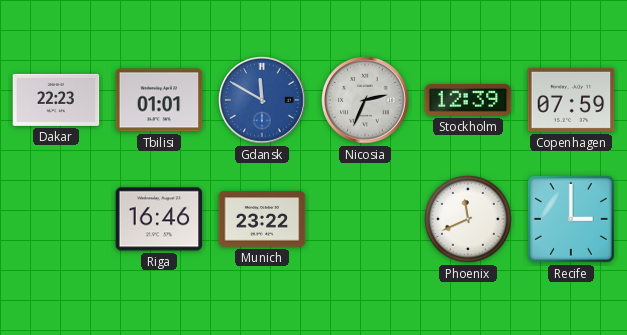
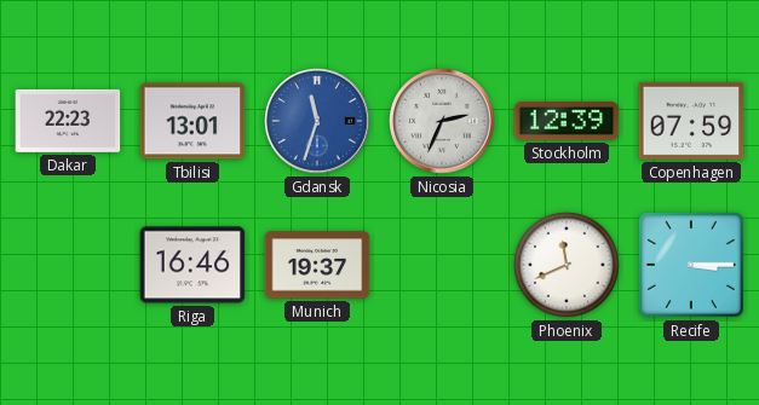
Tbilisi: 01:01 -> 13:01 (192, 121)
Gdansk: 11:50 -> 11:33 (317, 121)
Munich: 23:22 -> 19:37 (317, 265)
Recife: 3:00 -> 3:15 (691, 265)
